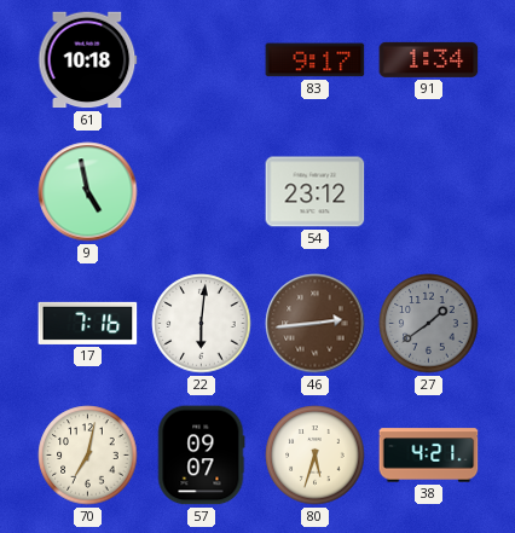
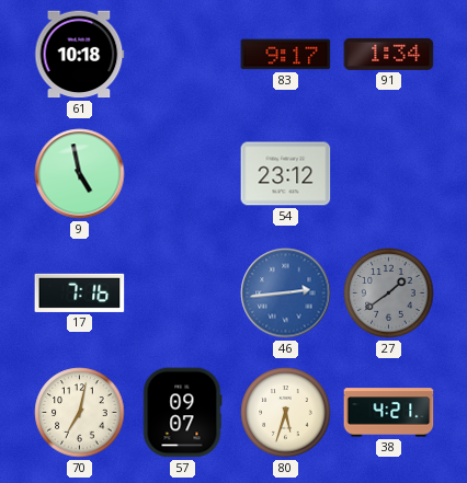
22: 6:01 -> none (202, 324)
46 dial: brown -> blue (286, 294)
